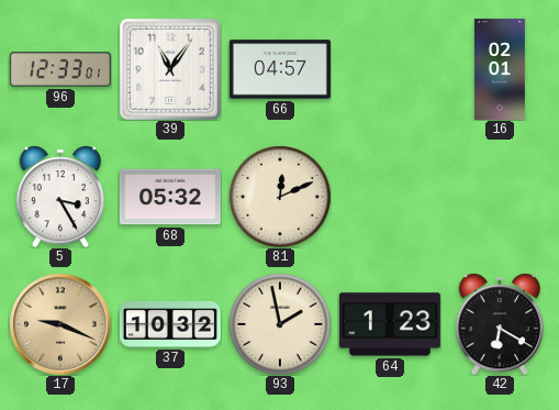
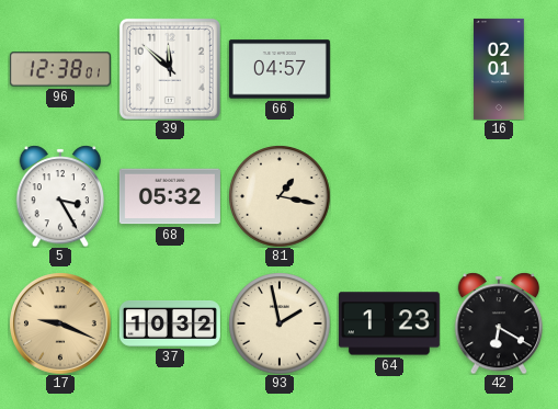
96: 12:33 -> 12:38 (60, 69)
39: 11:06 -> 11:52 (170, 69)
81: 12:11 -> 1:17 (280, 196)
